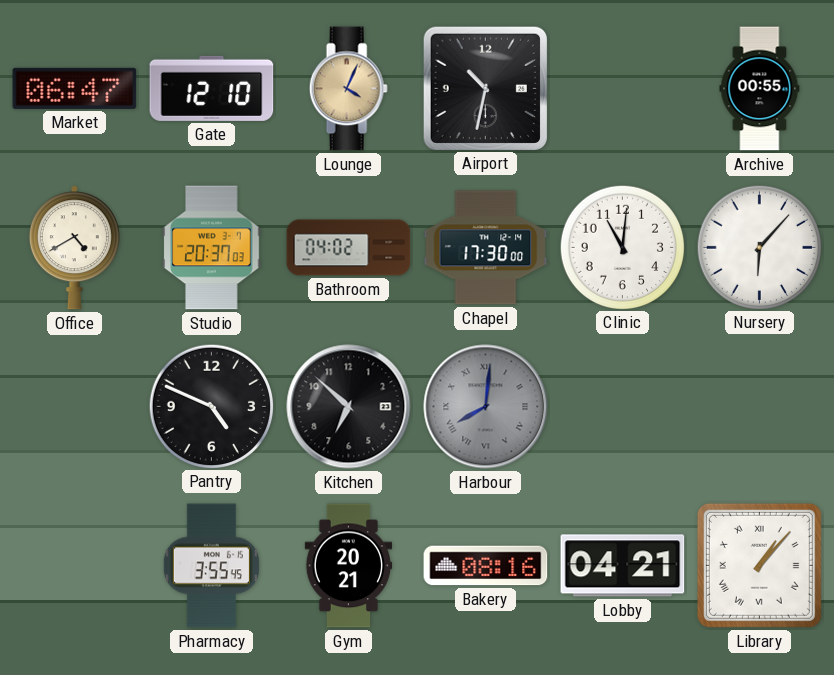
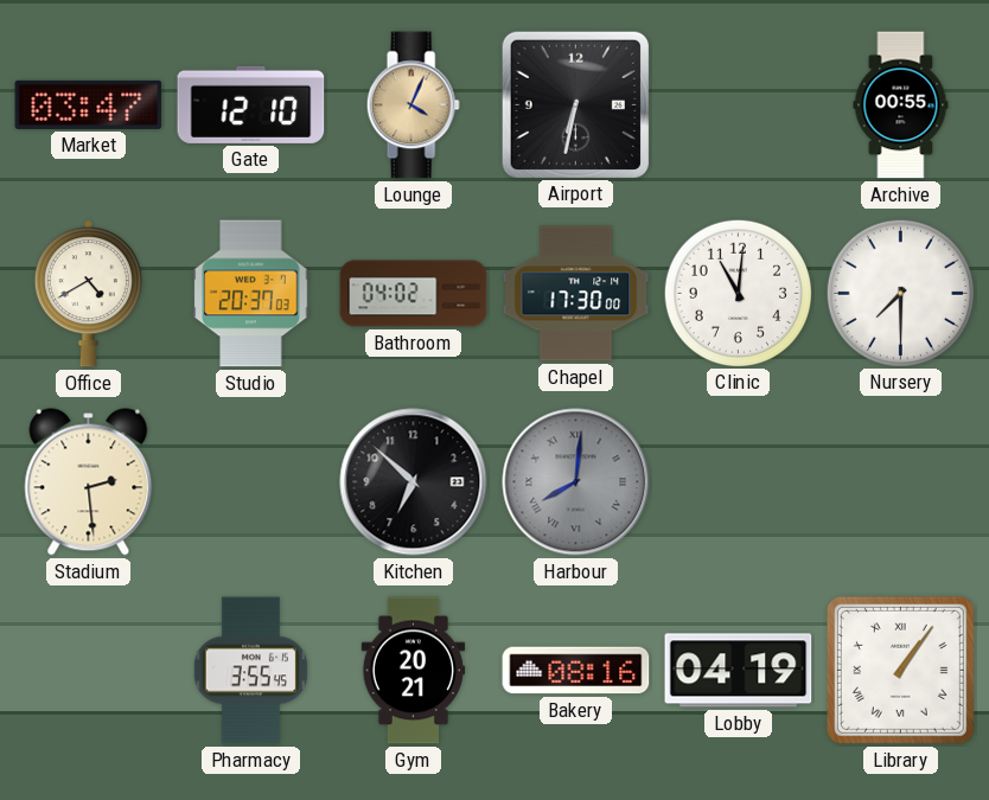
Market: 06:47 -> 03:47 (89, 104)
Airport: 10:32 -> 6:32 (575, 104)
Nursery: 6:07 -> 7:30 (900, 293)
Stadium: none -> 2:29 (89, 482)
Pantry: 4:49 -> none (211, 406)
Lobby: 04:21 -> 04:19 (739, 671)
Library: 1:07 -> 1:06 (900, 670)
